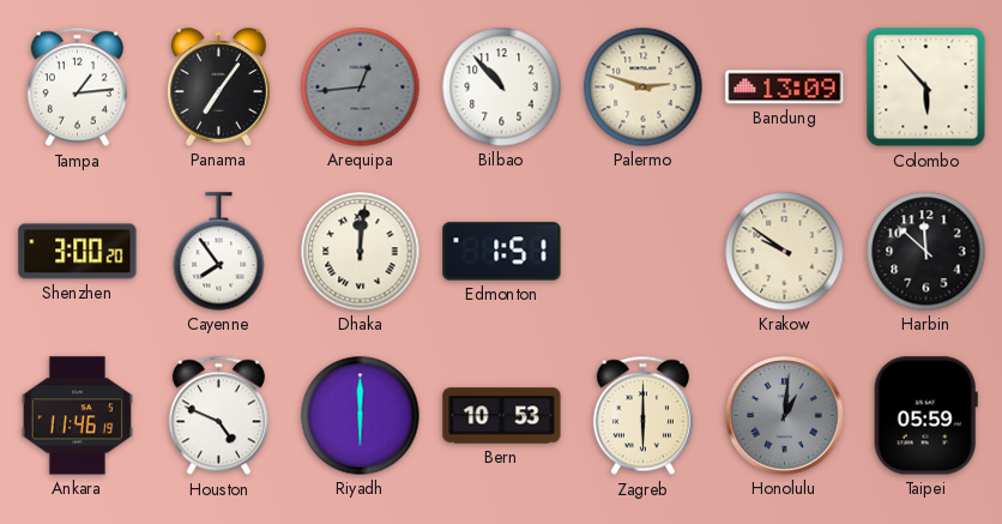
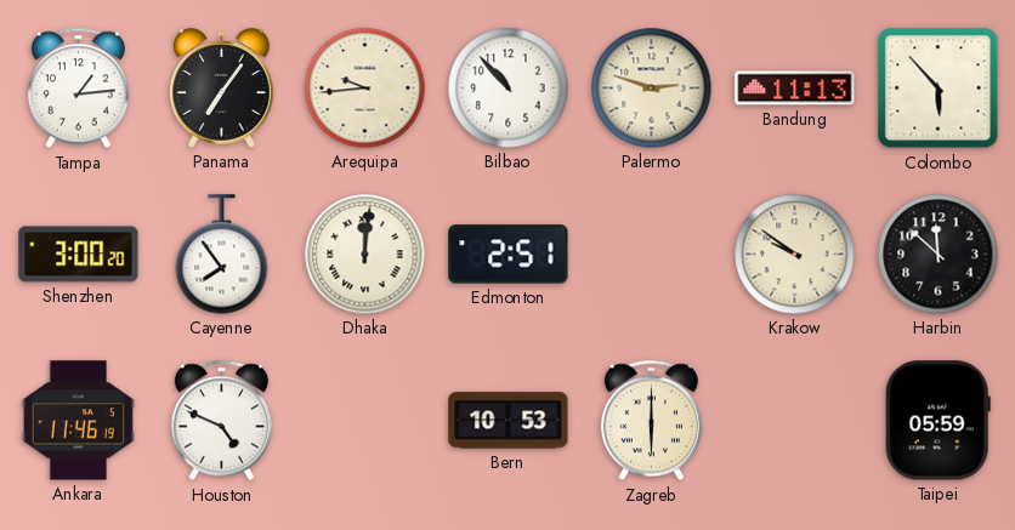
Arequipa: 12:44 -> 9:44 (365, 89)
Arequipa dial: grey -> cream (365, 89)
Bandung: 13:09 -> 11:13 (795, 89)
Edmonton: 1:51 -> 2:51 (509, 255)
Riyadh: 6:00 -> none (361, 416)
Honolulu: 1:01 -> none (785, 416)
